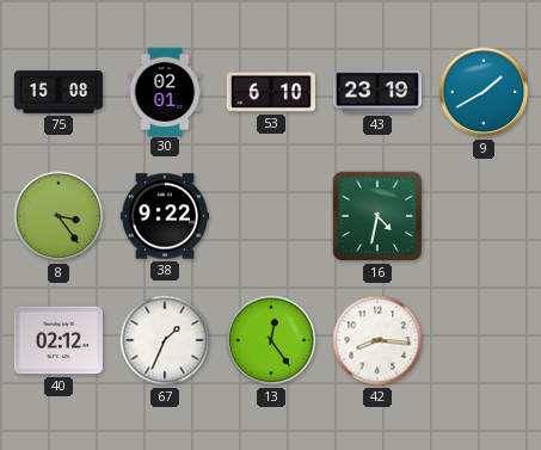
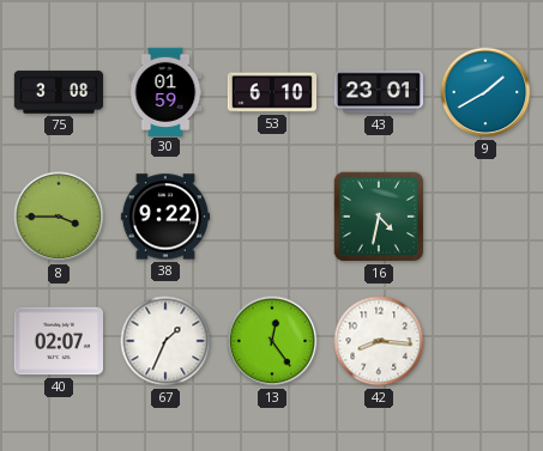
75: 15:08 -> 3:08 (58, 92)
30: 02:01 -> 01:59 (165, 91)
43: 23:19 -> 23:01 (378, 92)
8: 3:24 -> 3:45 (59, 217)
40: 02:12 -> 02:07 (58, 341)
